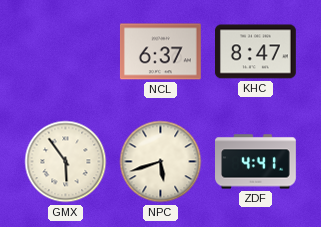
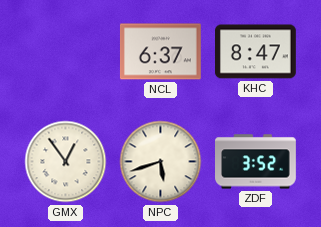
GMX: 5:54 -> 12:54 (66, 162)
ZDF: 4:41 -> 3:52 (256, 162)
